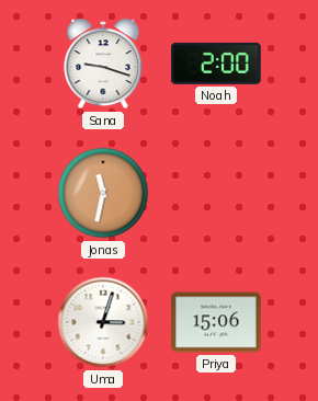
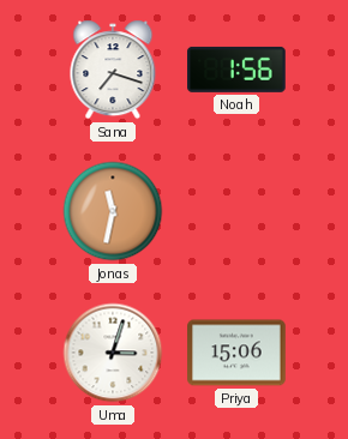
Sana: 9:18 -> 7:18 (113, 70)
Noah: 2:00 -> 1:56 (238, 70)
